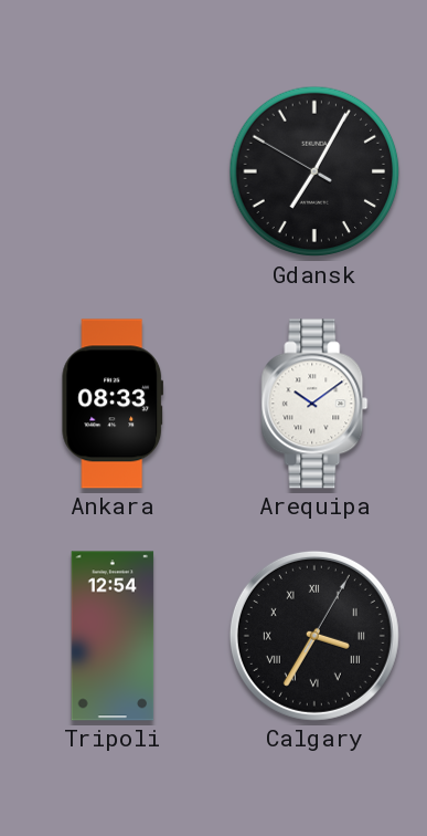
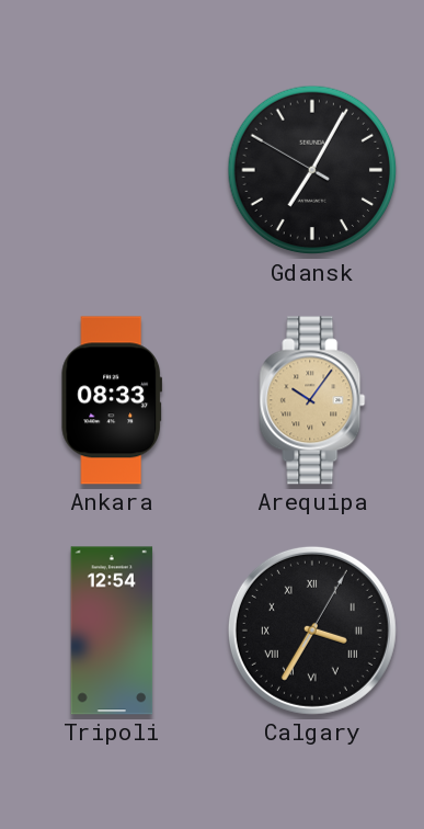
Arequipa: 10:09 -> 10:06 (312, 400)
Arequipa dial: white -> champagne (312, 400)
